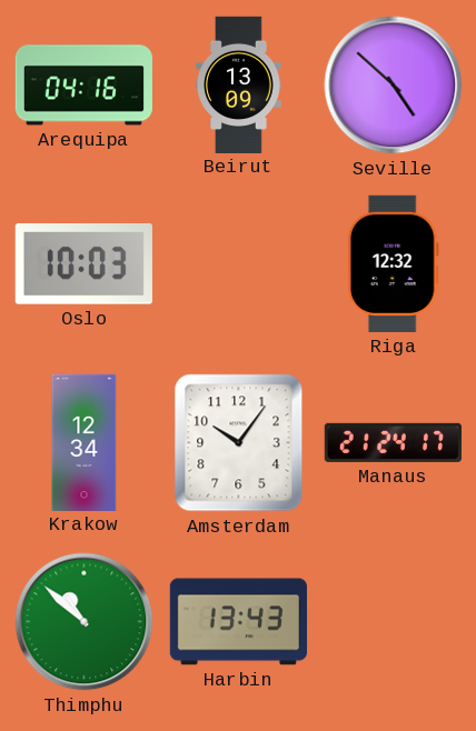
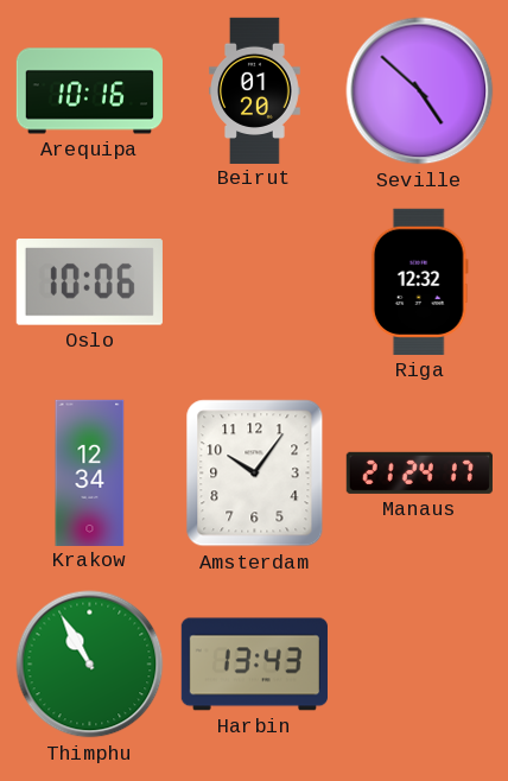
Arequipa: 04:16 -> 10:16 (89, 91)
Beirut: 13:09 -> 01:20 (255, 90)
Oslo: 10:03 -> 10:06 (89, 282)
Thimphu: 10:52 -> 10:55 (90, 665)
